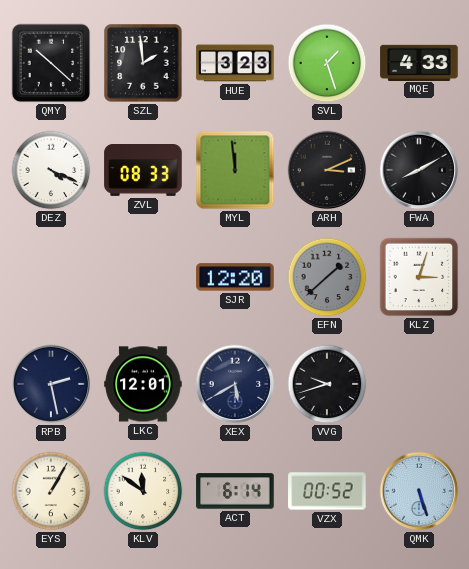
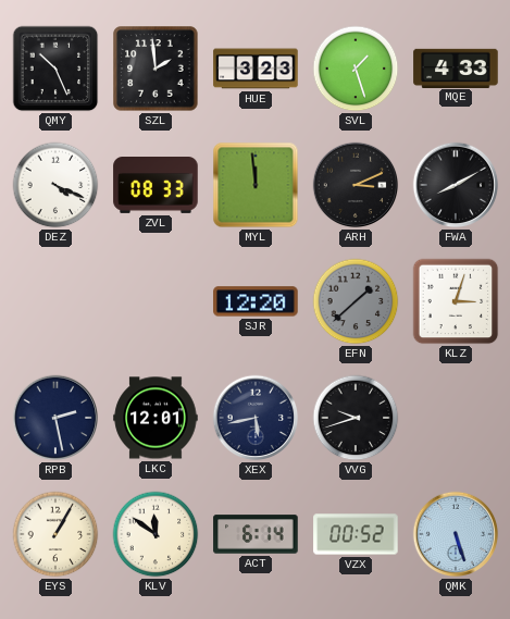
QMY: 10:22 -> 10:26 (55, 69)
XEX: 5:40 -> 5:43 (256, 418)
